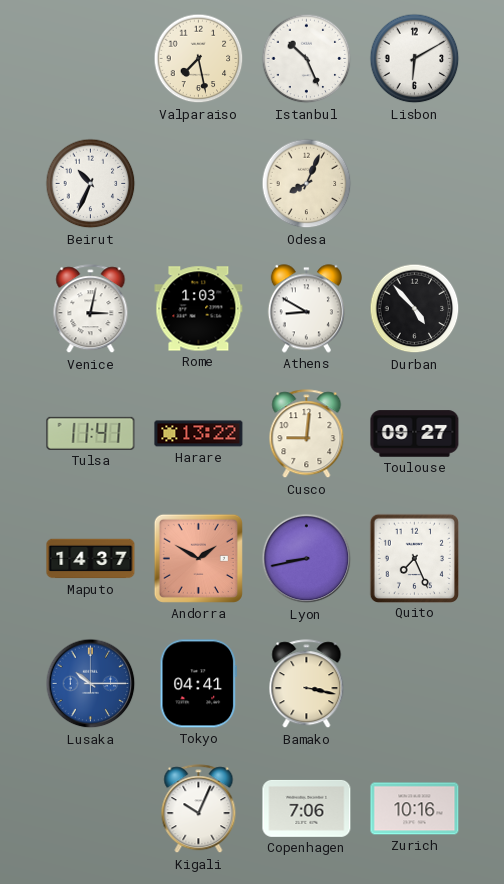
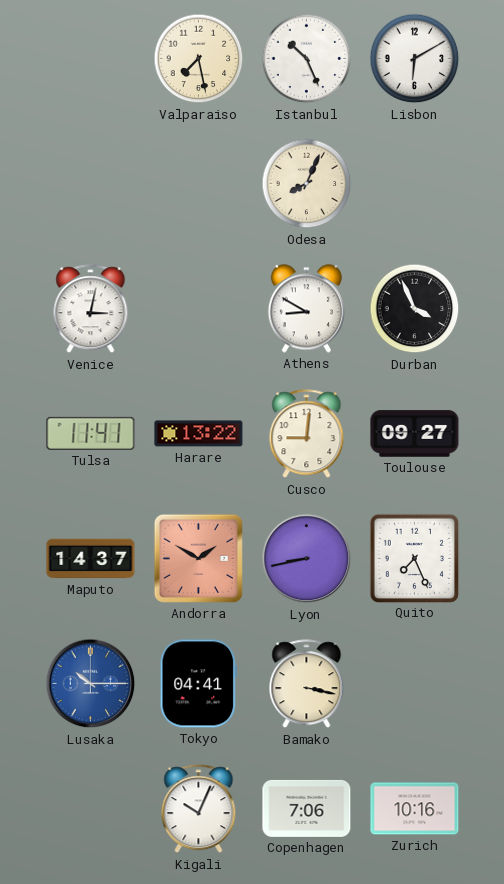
Beirut: 10:34 -> none (91, 184)
Rome: 1:03 -> none (199, 309)
Durban: 4:53 -> 3:56 (415, 309)
